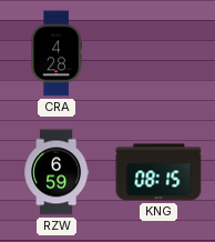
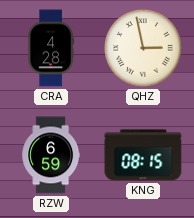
QHZ: none -> 2:58 (143, 48)
